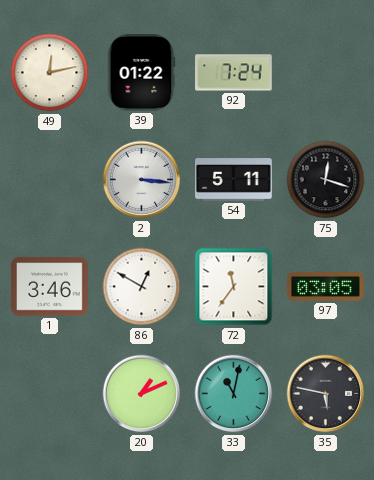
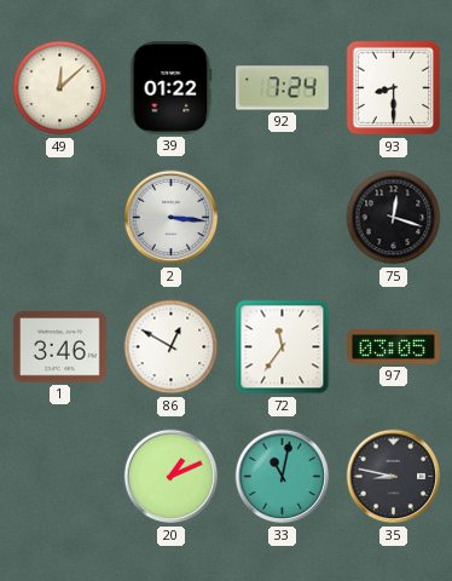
49: 12:13 -> 12:08 (60, 88)
93: none -> 8:30 (394, 88)
54: 5:11 -> none (234, 180)
35: 5:47 -> 8:47 (394, 477)
